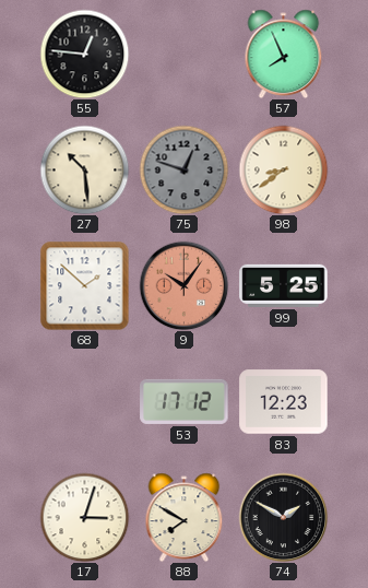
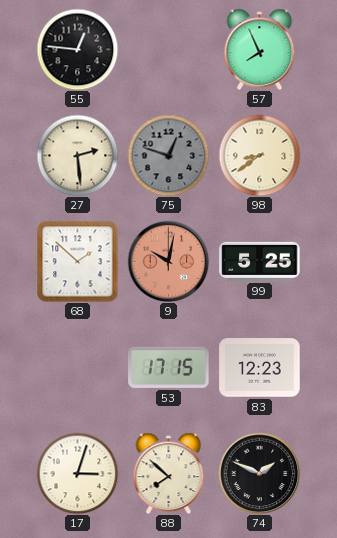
27: 10:29 -> 2:29 (77, 155)
9: 10:06 -> 10:02 (168, 261)
53: 17:12 -> 17:15 (169, 367)
88: 7:50 -> 7:52 (169, 473)
74: 1:50 -> 1:49 (259, 473)
